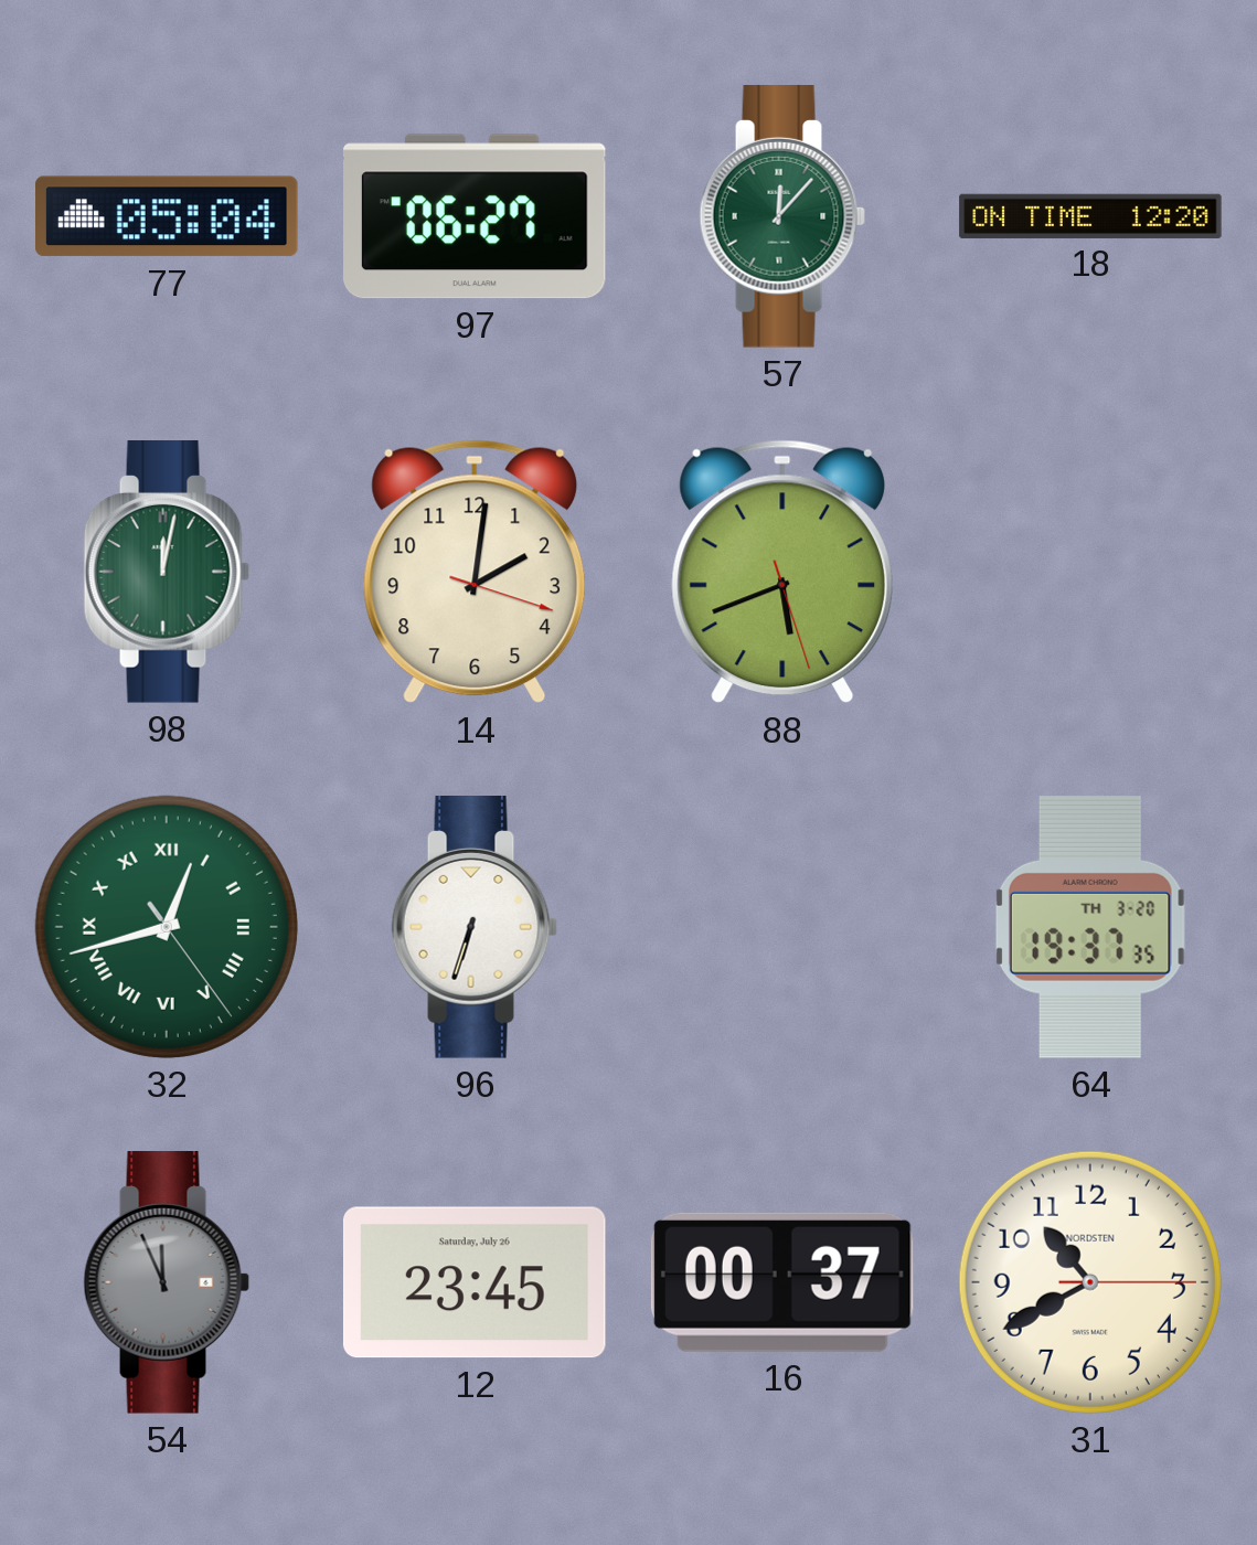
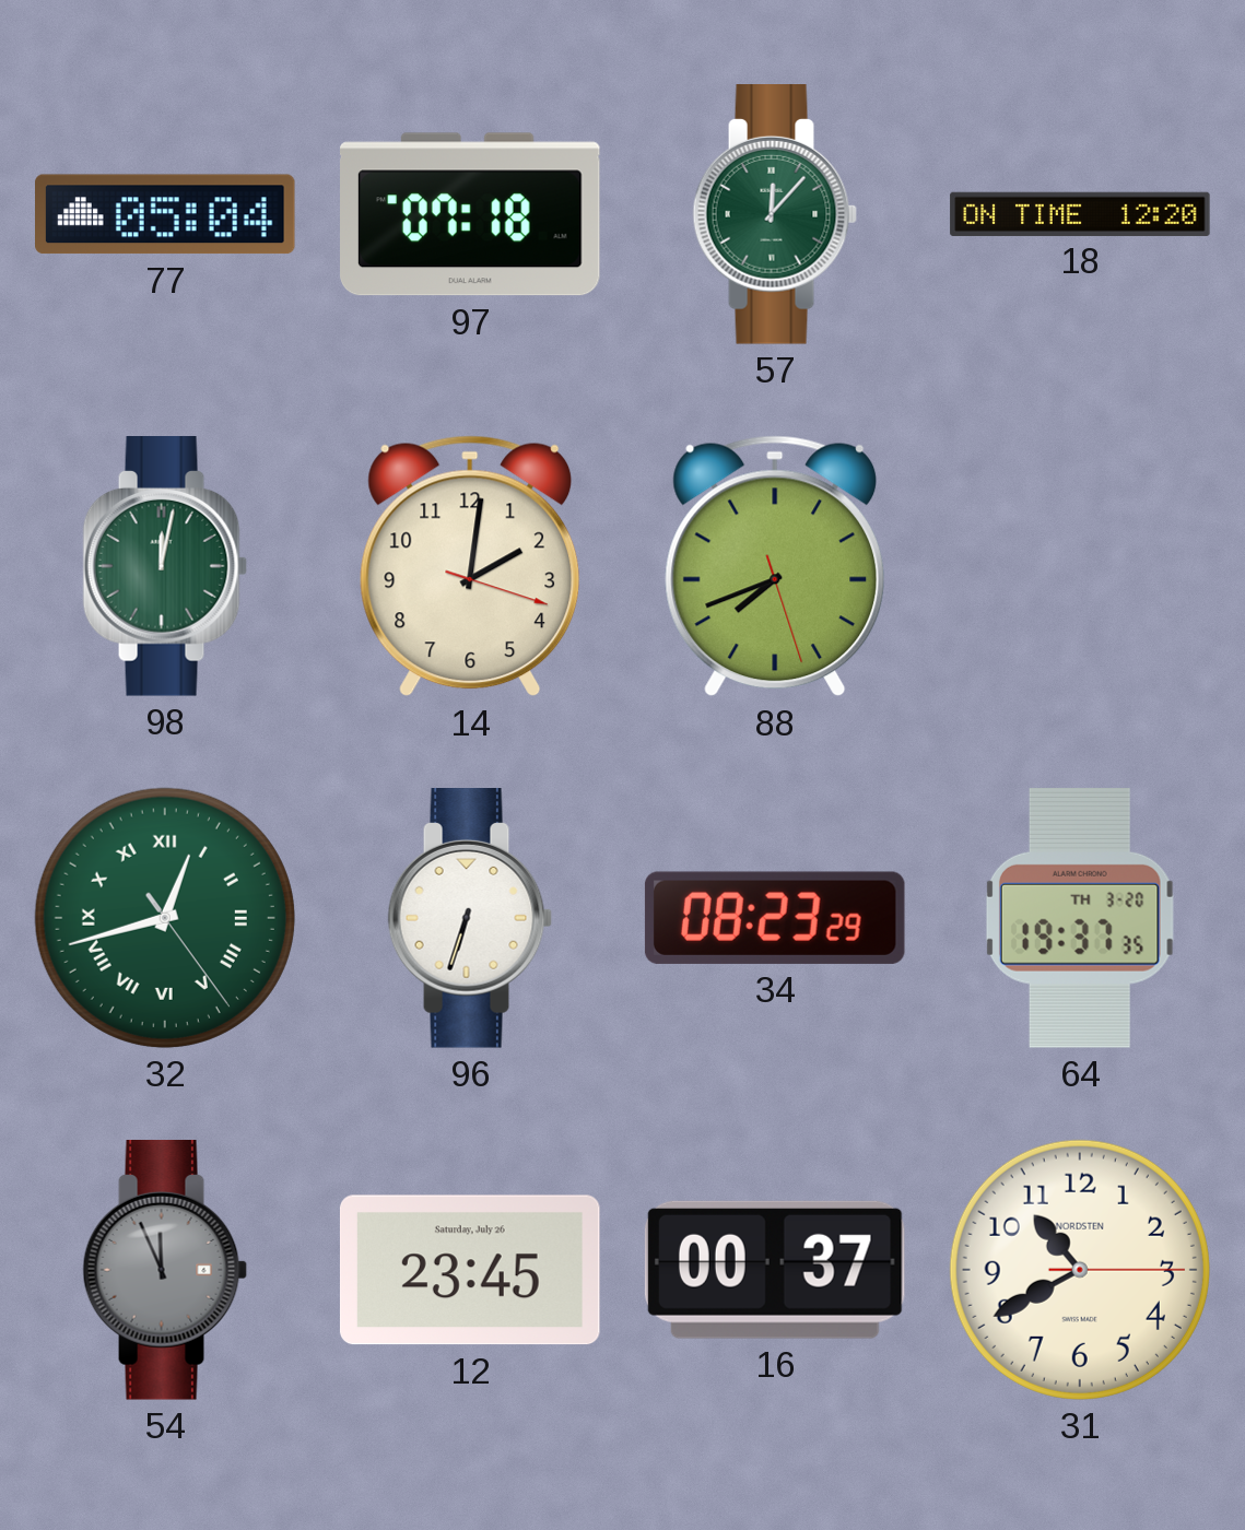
97: 06:27 -> 07:18 (471, 214)
88: 5:41 -> 7:41 (775, 566)
34: none -> 08:23 (775, 918)
